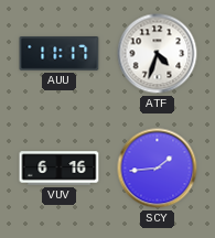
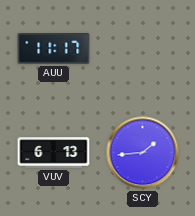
ATF: 4:33 -> none (158, 54)
VUV: 6:16 -> 6:13 (54, 153)
